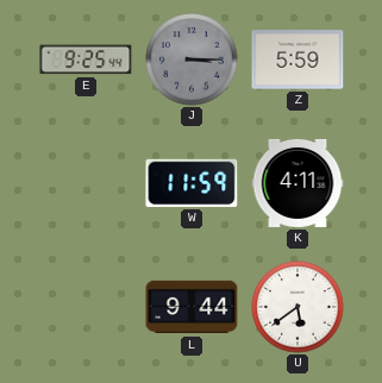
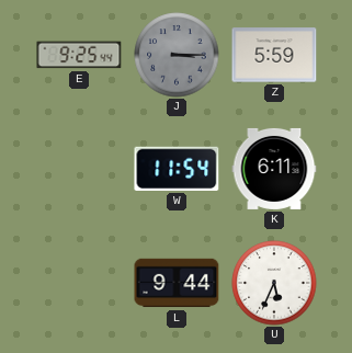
W: 11:59 -> 11:54 (177, 169)
K: 4:11 -> 6:11 (274, 169)
U: 5:39 -> 5:34 (274, 283)
